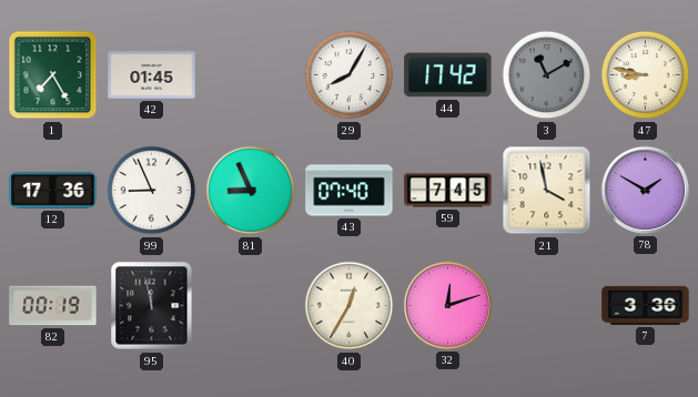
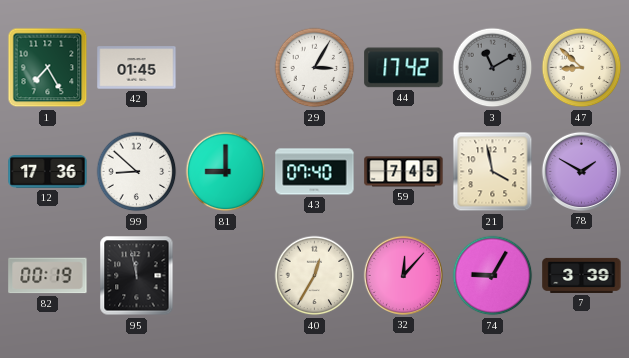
29: 8:05 -> 3:05 (315, 68)
47: 8:47 -> 8:52 (582, 68)
99: 8:56 -> 8:52 (137, 172)
81: 8:56 -> 9:00 (226, 172)
32: 12:12 -> 12:07 (403, 275)
74: none -> 9:05 (493, 276)
7: 3:36 -> 3:39 (582, 275)
